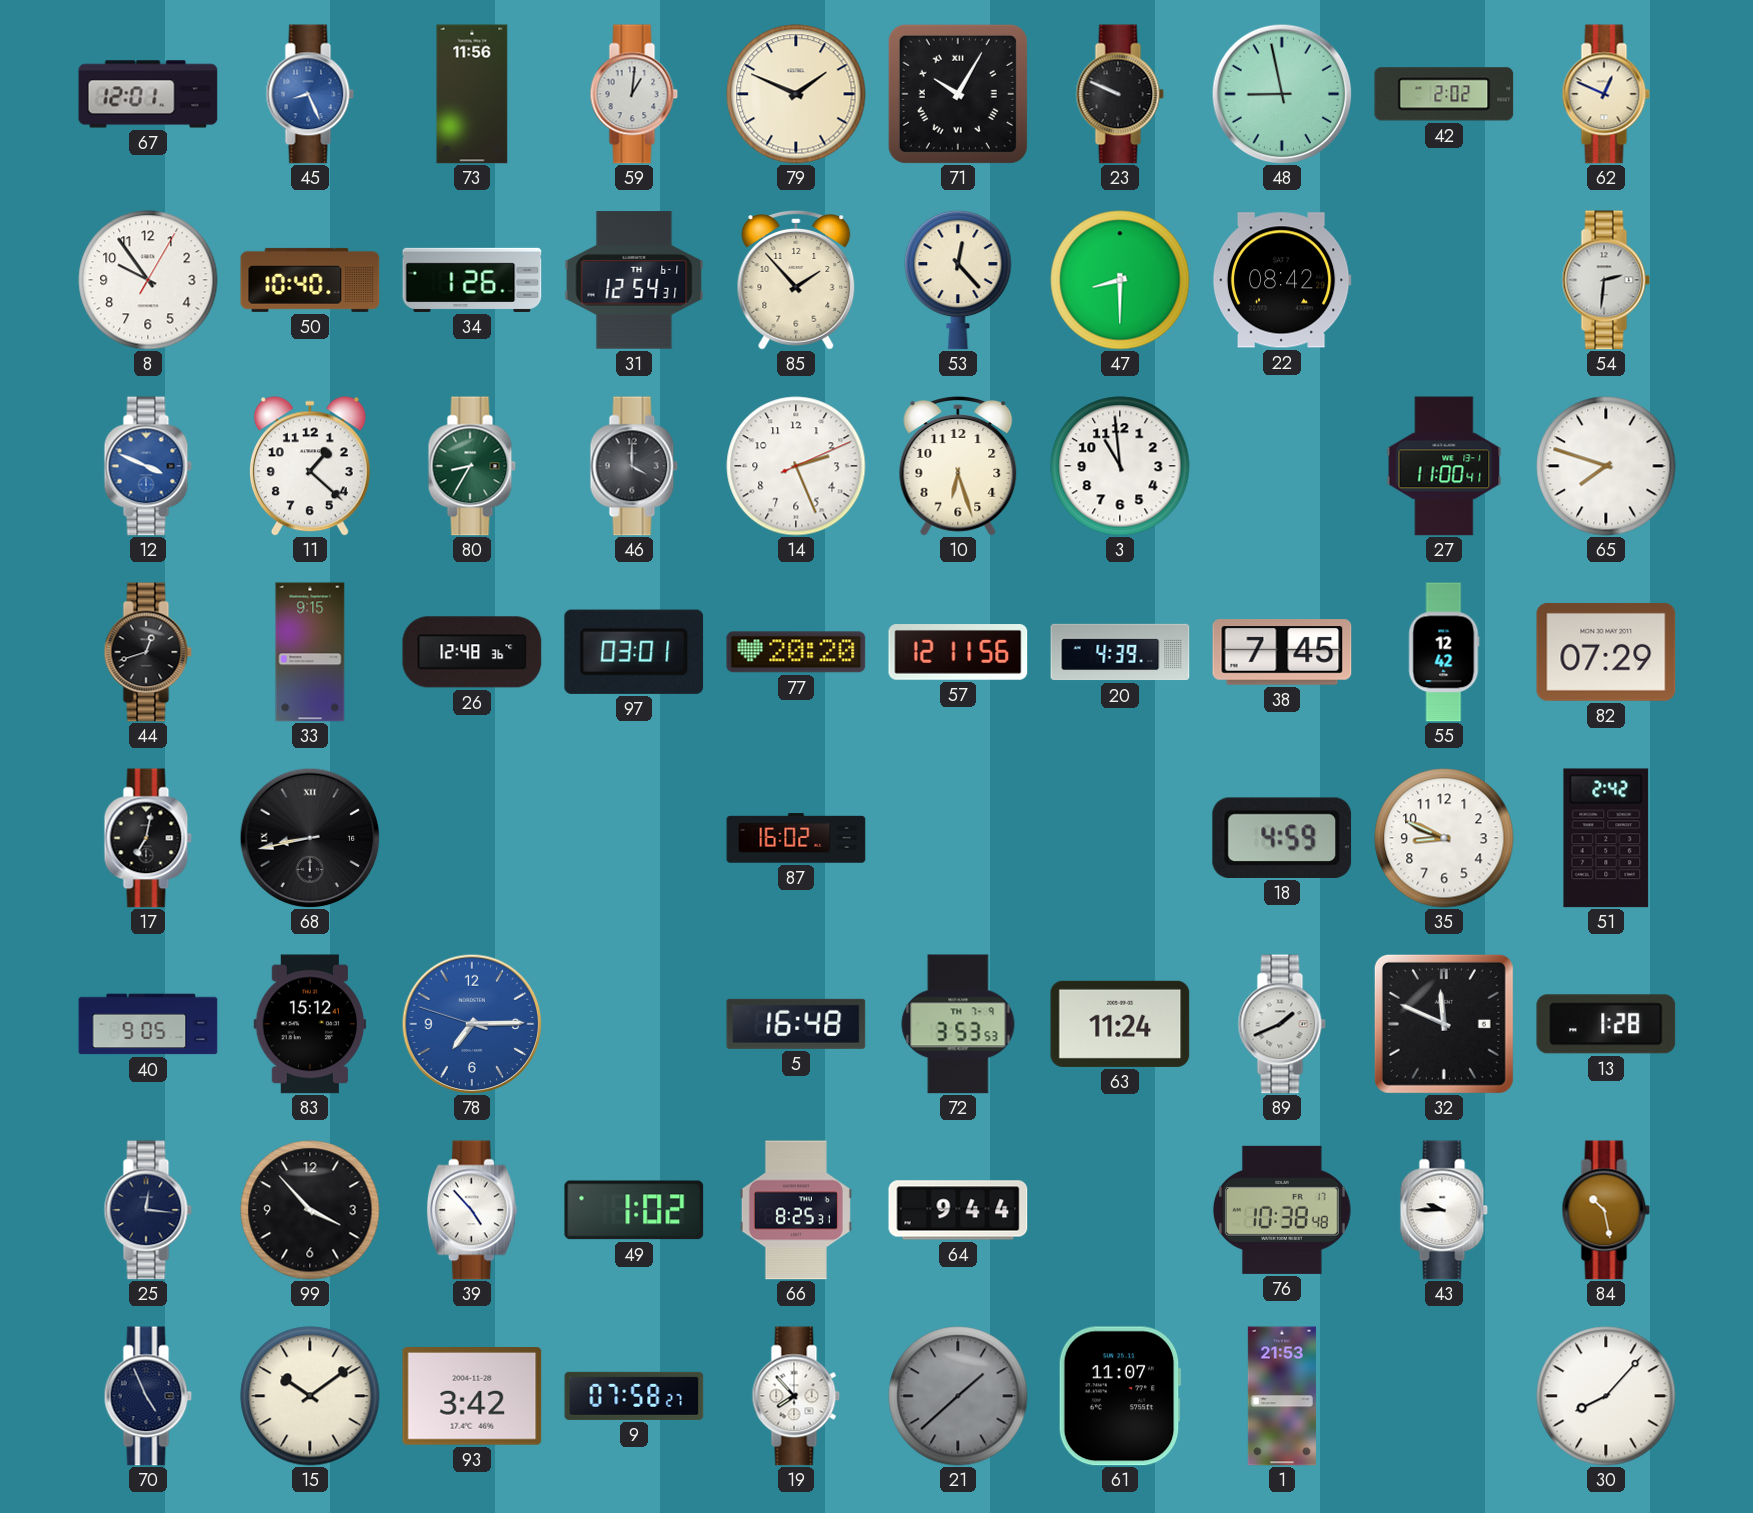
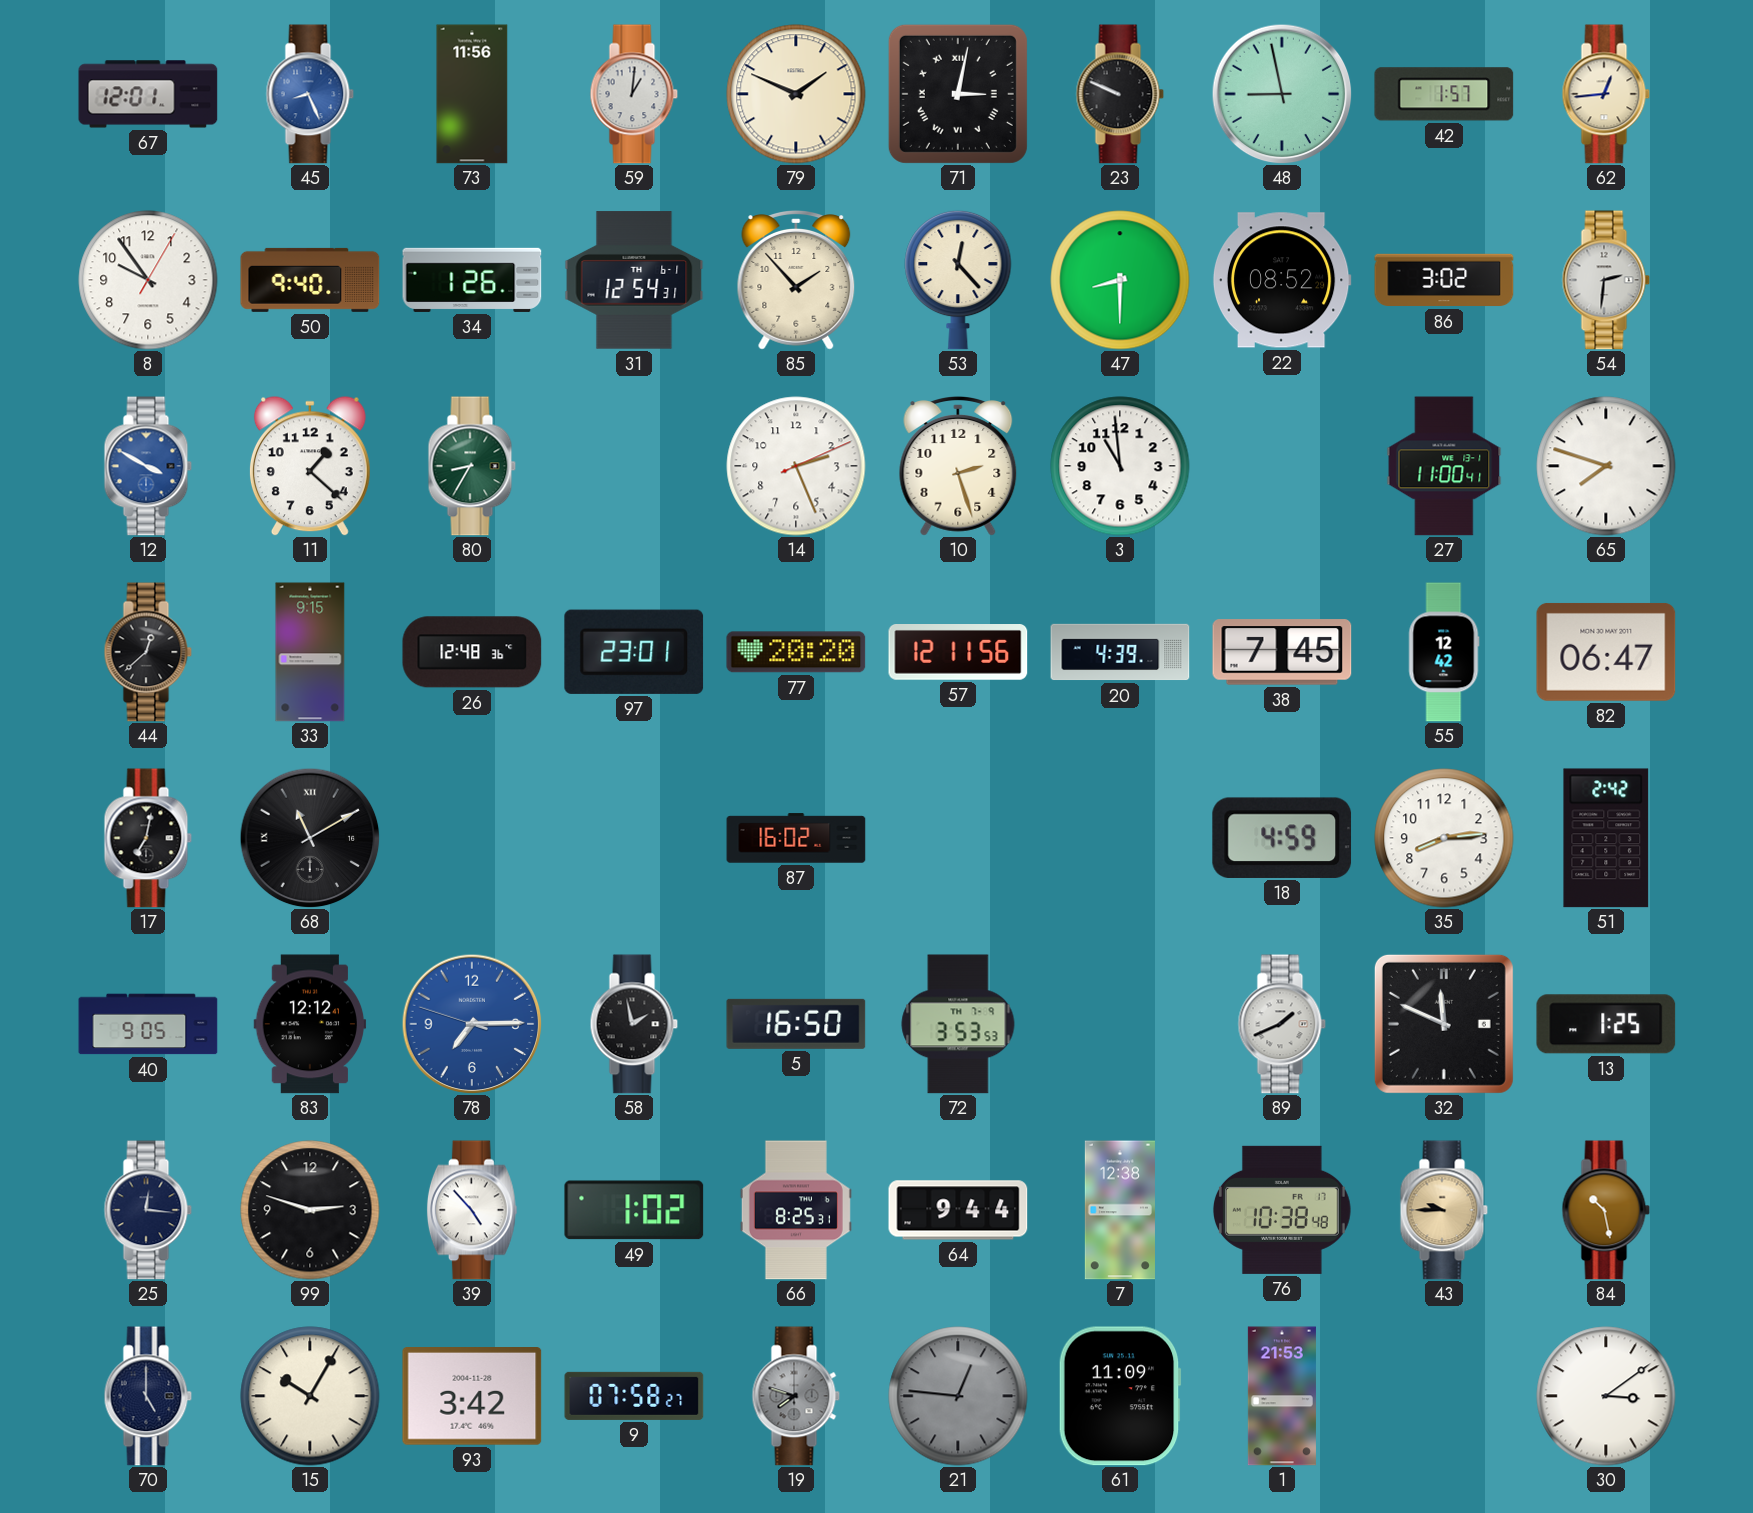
71: 10:05 -> 3:02 (958, 94)
42: 2:02 -> 1:57 (1444, 94)
62: 12:49 -> 12:44 (1606, 94)
50: 10:40 -> 9:40 (310, 280)
22: 08:42 -> 08:52 (1282, 280)
86: none -> 3:02 (1444, 280)
12: 3:49 -> 3:50 (148, 466)
46: 4:00 -> none (634, 466)
10: 6:27 -> 2:27 (958, 467)
44: 12:42 -> 12:38 (148, 652)
97: 03:01 -> 23:01 (634, 652)
82: 07:29 -> 06:47 (1606, 652)
68: 8:43 -> 11:10 (310, 838)
35: 8:49 -> 8:14 (1444, 838)
83: 15:12 -> 12:12 (310, 1024)
58: none -> 1:58 (634, 1024)
5: 16:48 -> 16:50 (796, 1024)
63: 11:24 -> none (1120, 1024)
13: 1:28 -> 1:25 (1606, 1024)
99: 3:53 -> 2:48 (310, 1210)
7: none -> 12:38 (1120, 1210)
43 dial: white -> champagne (1444, 1210)
70: 4:56 -> 5:00 (148, 1396)
15: 10:09 -> 10:05 (310, 1396)
19: 7:53 -> 7:48 (796, 1396)
19 dial: white -> grey (796, 1396)
21: 1:38 -> 12:46 (958, 1396)
61: 11:07 -> 11:09 (1120, 1396)
30: 8:07 -> 3:09 (1606, 1396)
